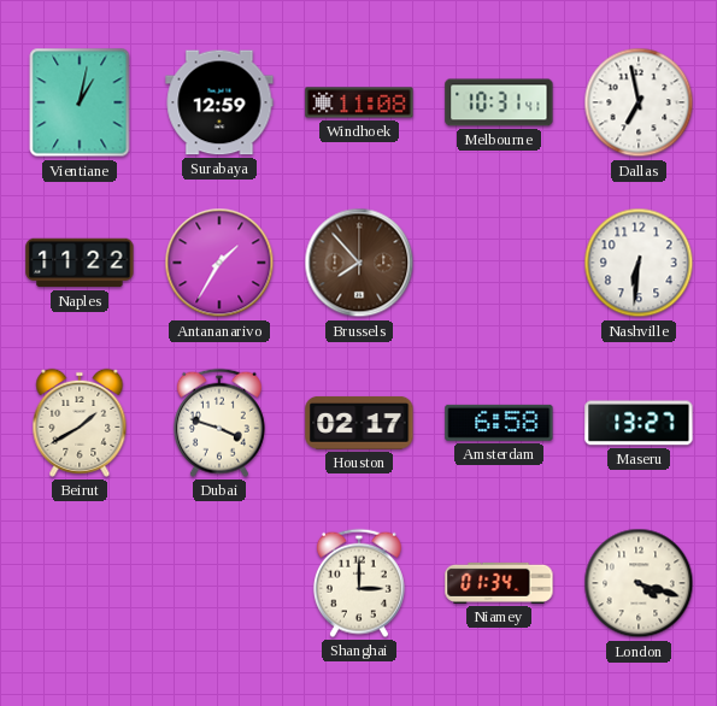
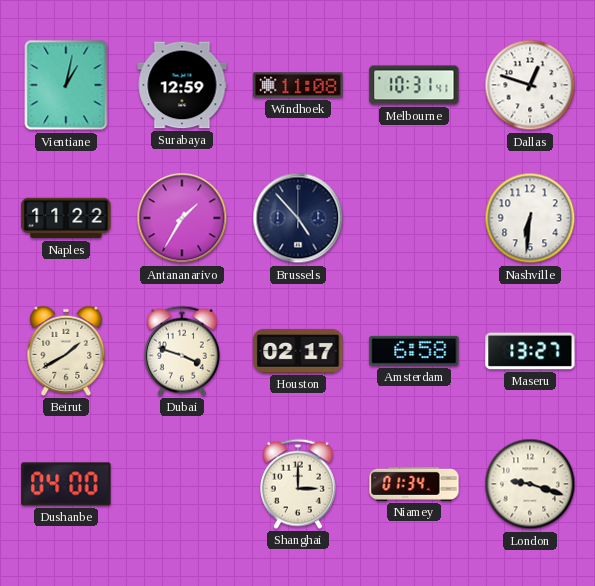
Dallas: 6:58 -> 12:48 (530, 85)
Brussels: 7:53 -> 4:53 (298, 218)
Brussels dial: brown -> navy (298, 218)
Dushanbe: none -> 04:00 (66, 484)
London: 4:18 -> 9:18 (530, 484)
